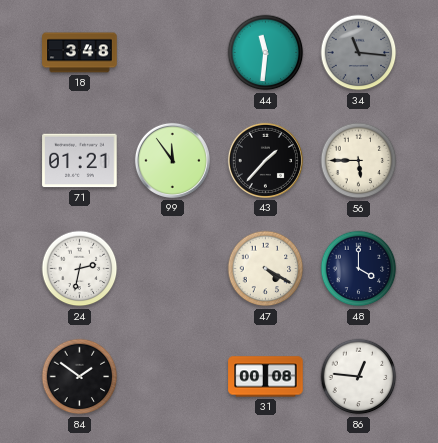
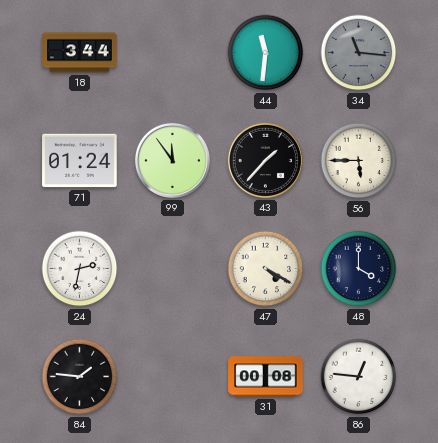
18: 3:48 -> 3:44 (80, 53)
71: 01:21 -> 01:24 (80, 161)
84: 1:51 -> 1:46 (80, 377)
